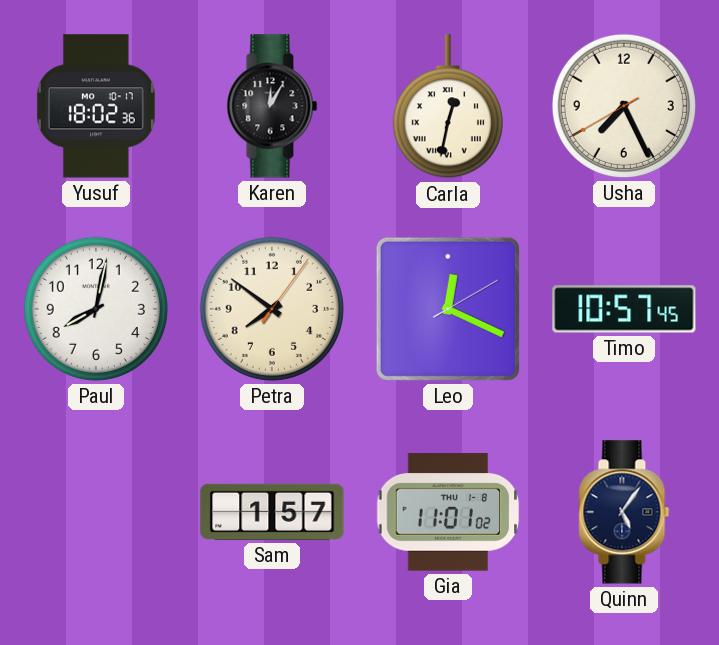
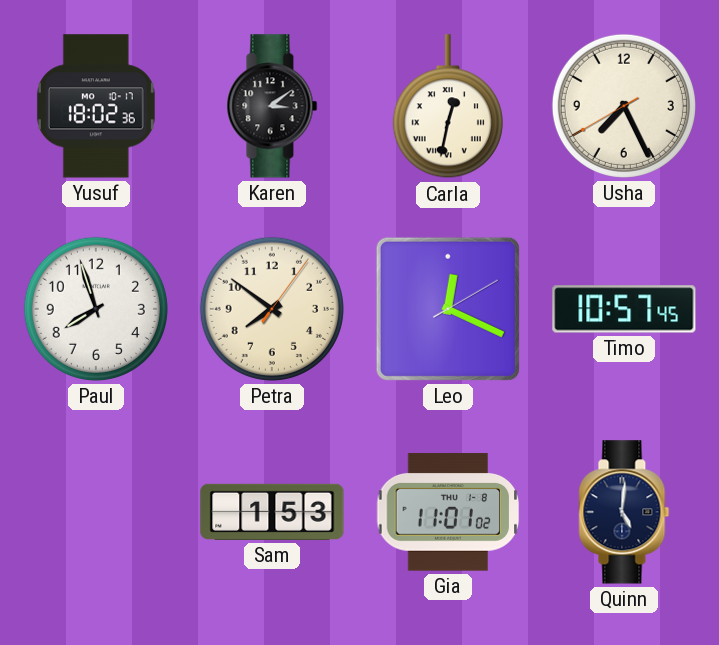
Karen: 12:05 -> 3:09 (272, 106)
Paul: 8:02 -> 7:57 (96, 309)
Sam: 1:57 -> 1:53 (272, 512)
Quinn: 5:06 -> 5:01 (624, 512)
